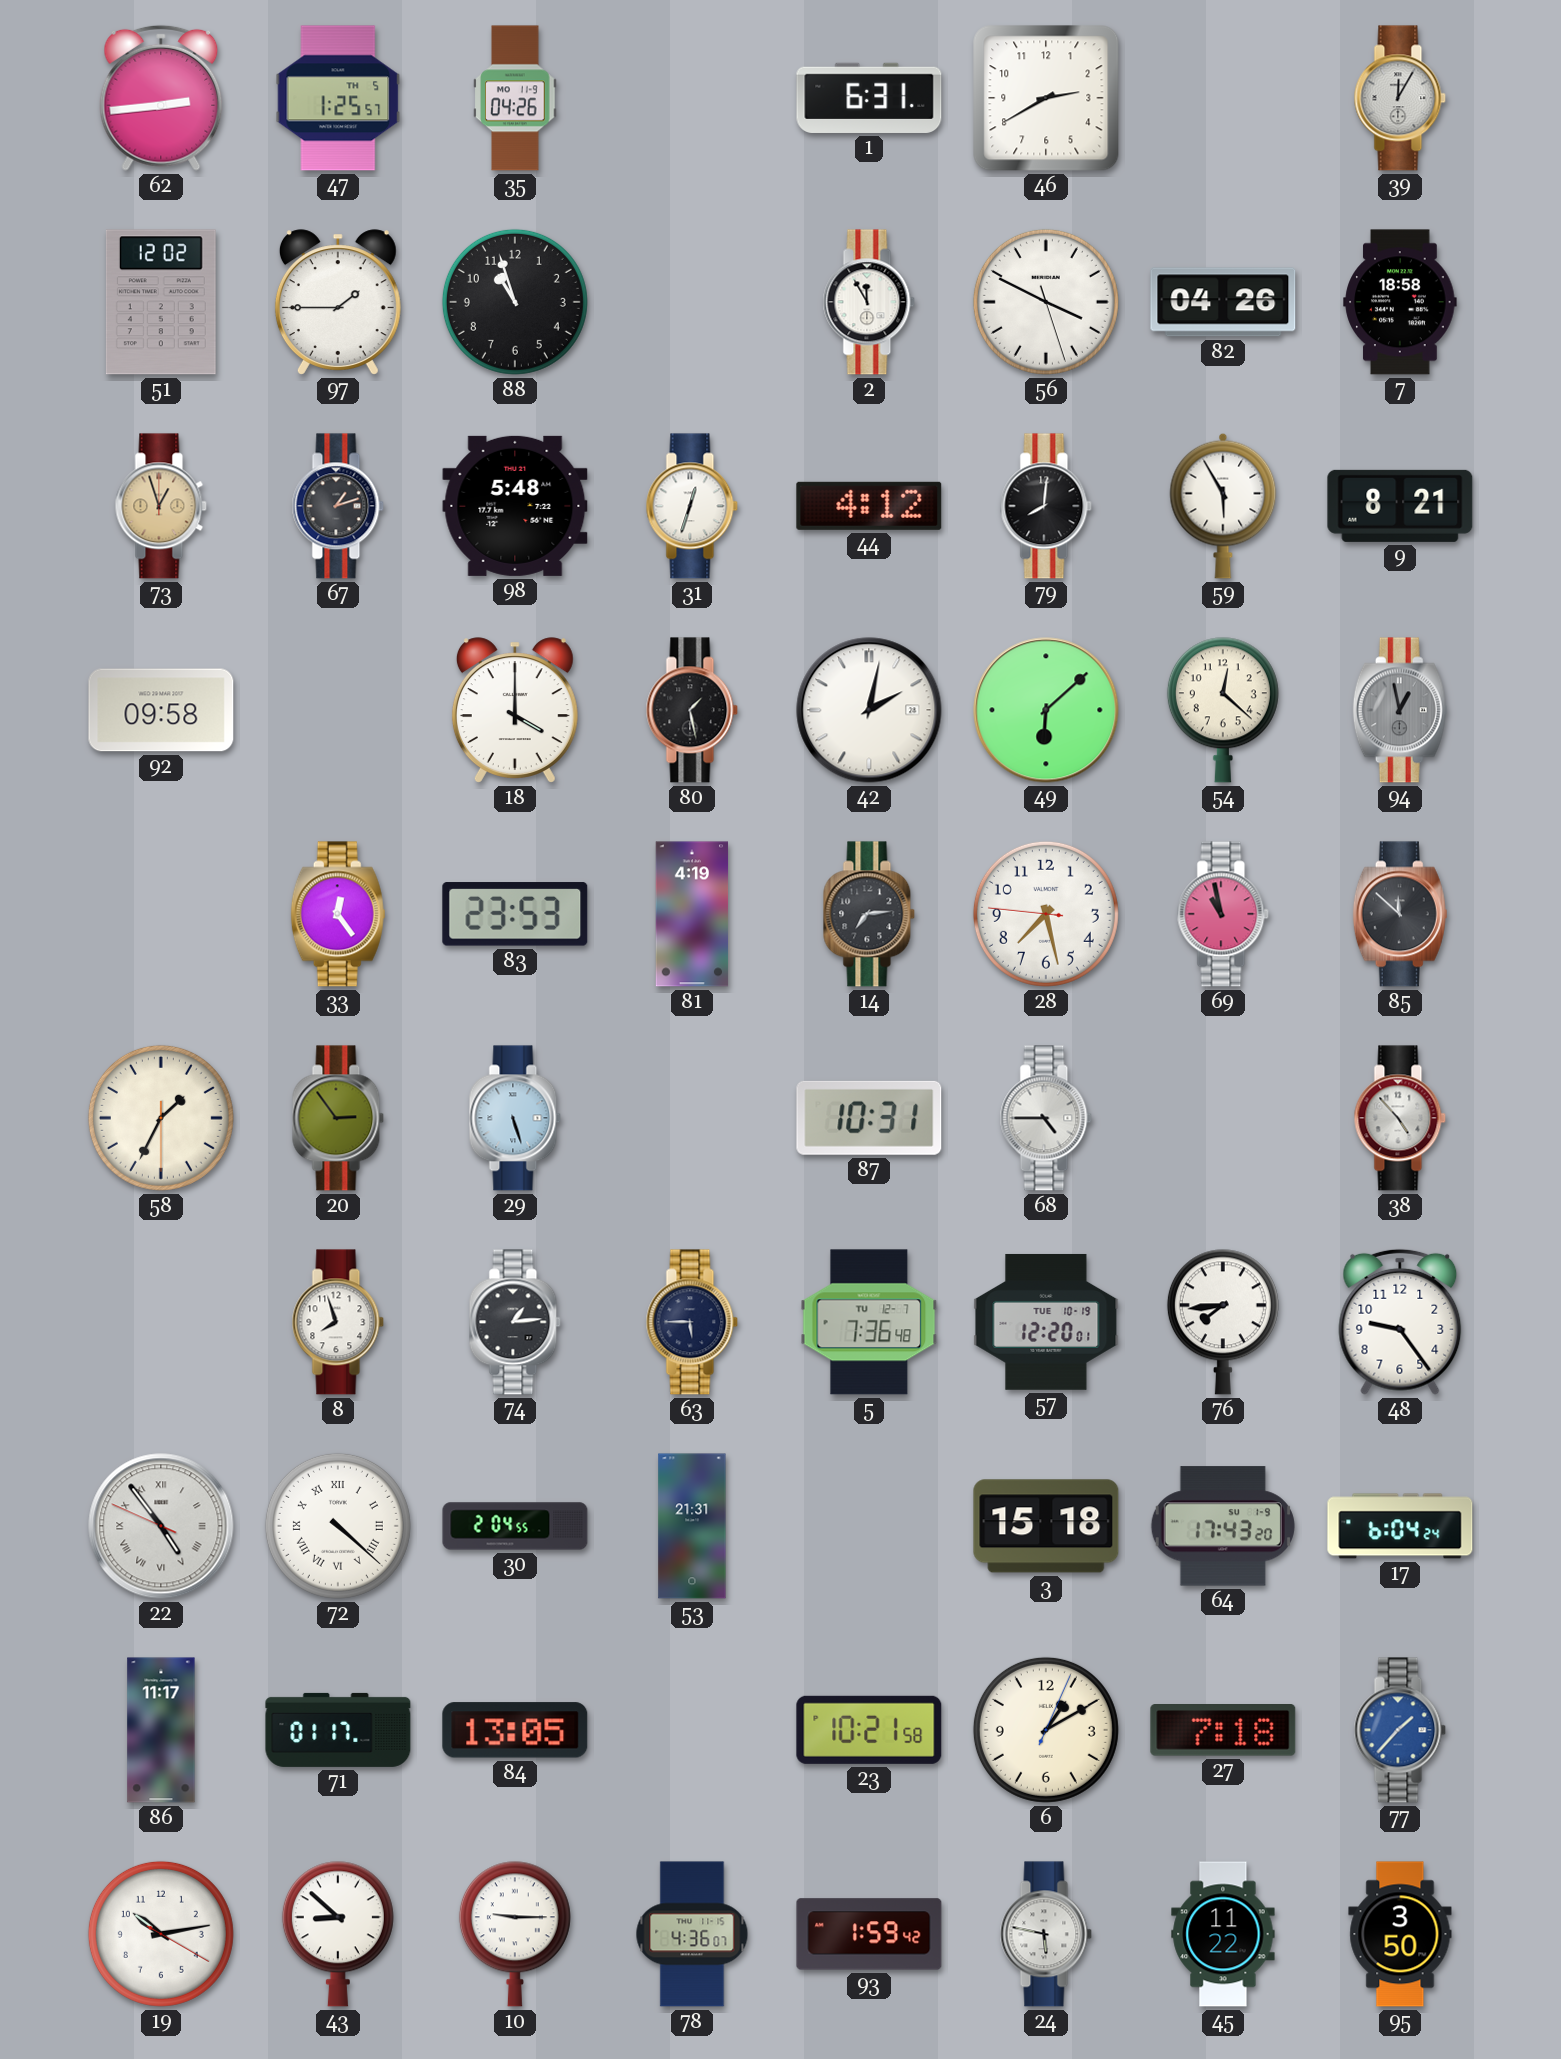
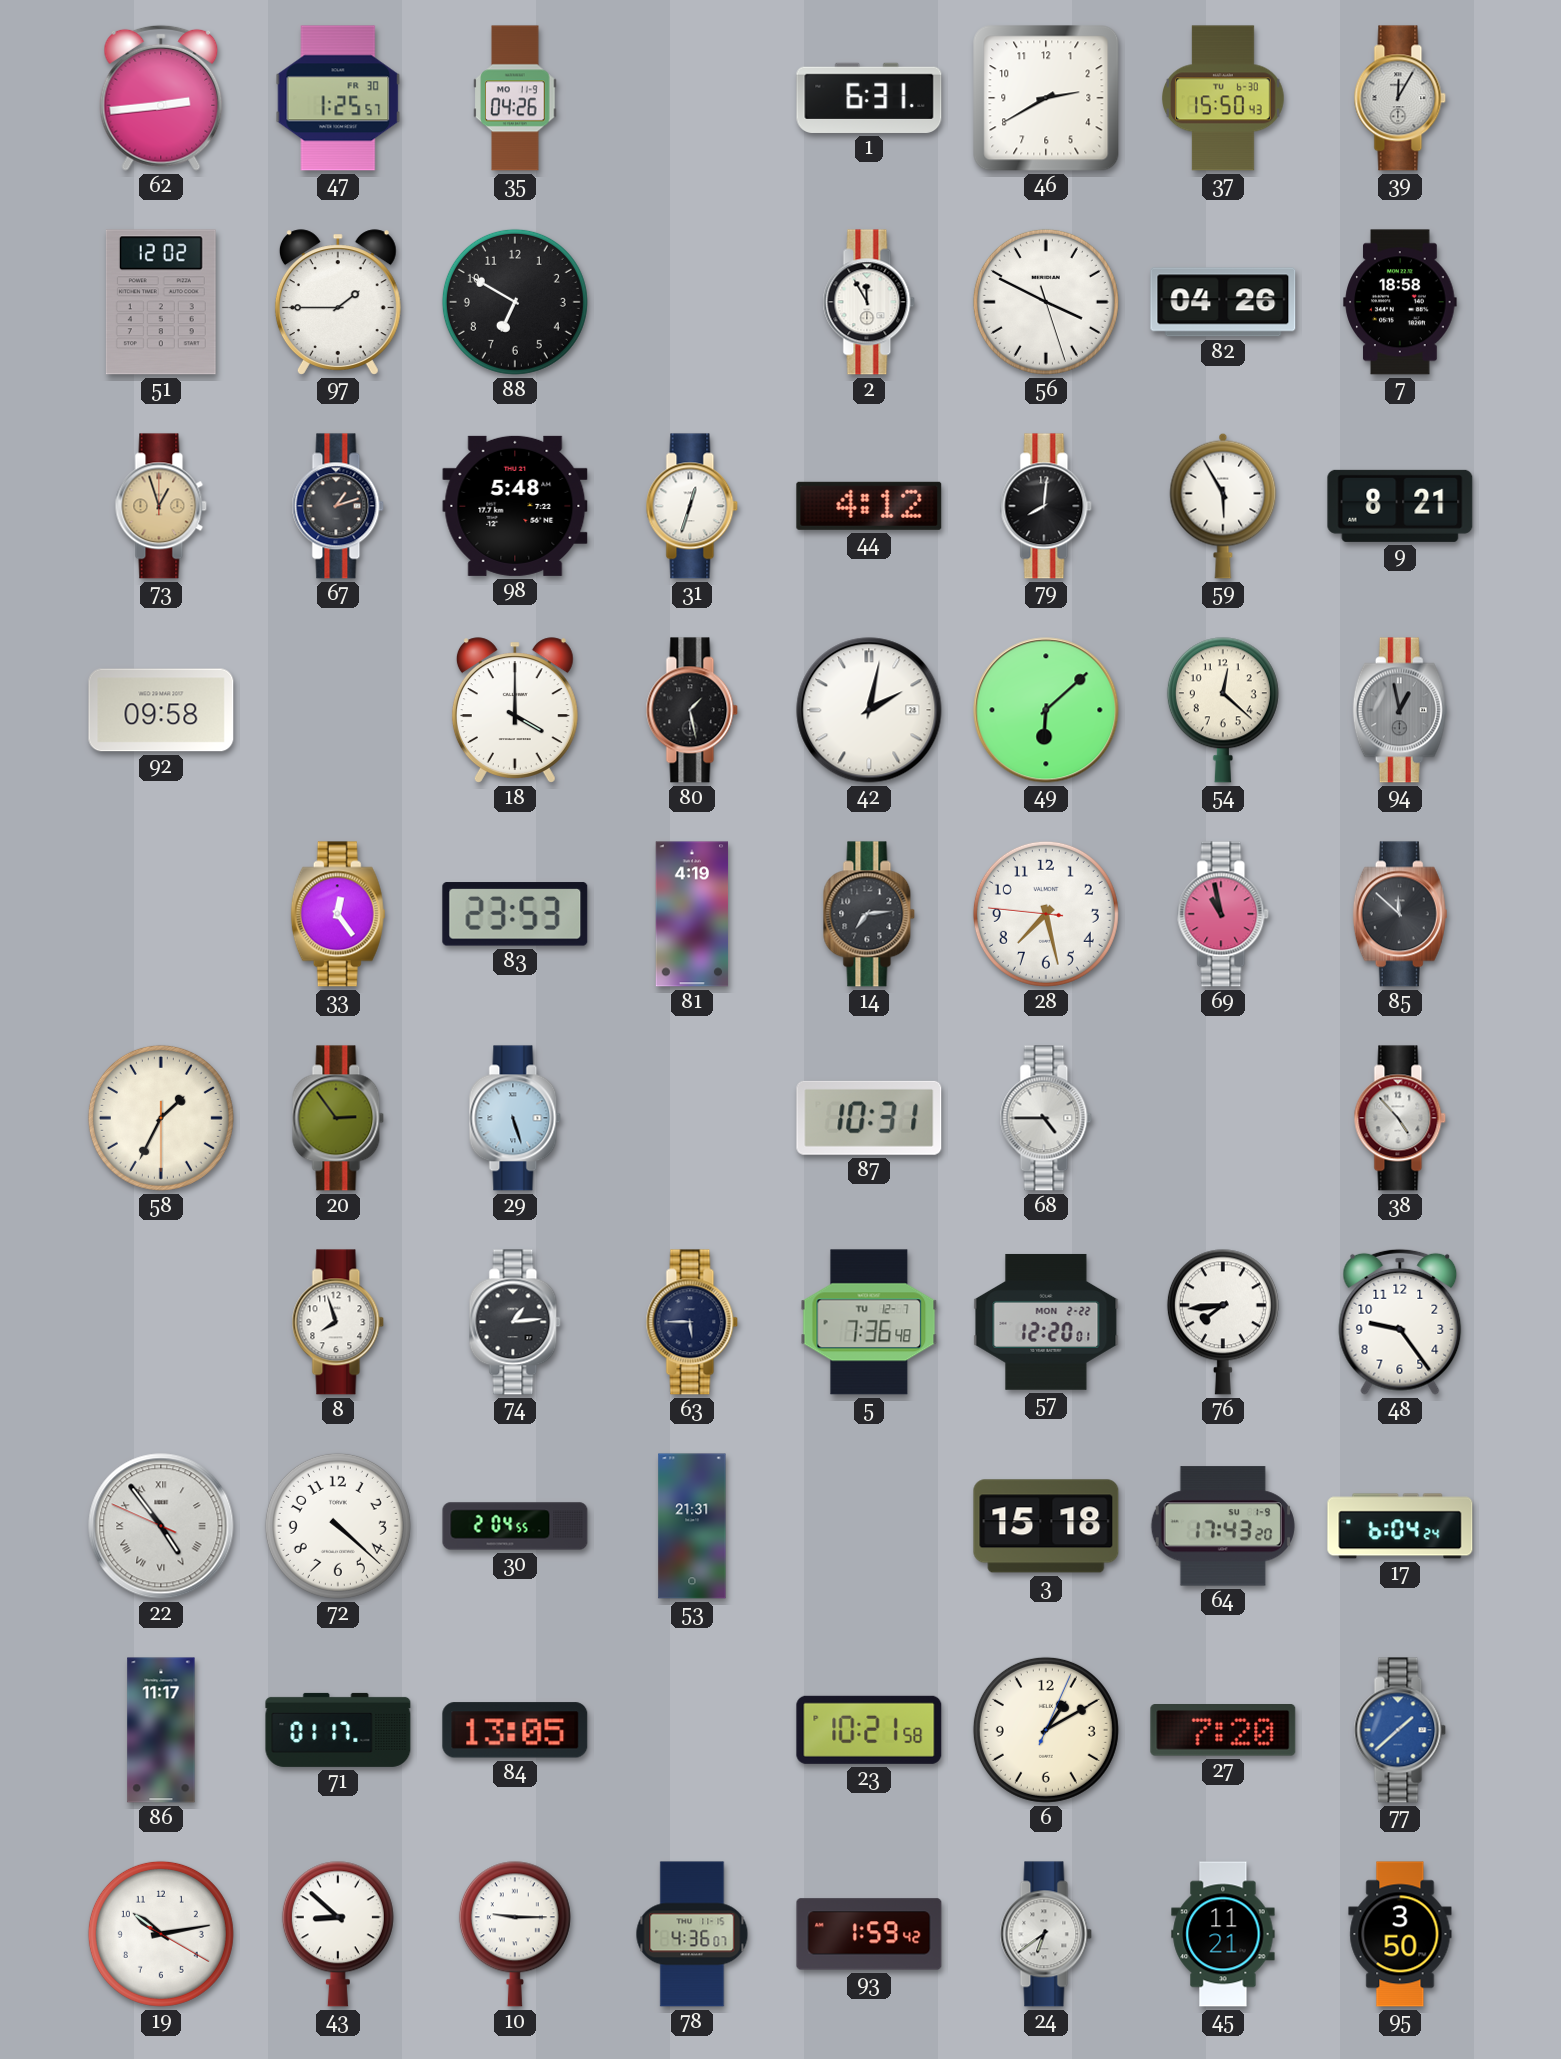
47 date: TH 5 -> FR 30 (338, 98)
37: none -> 15:50 (1224, 98)
88: 10:57 -> 6:50 (515, 302)
57 date: TUE 10-19 -> MON 2-22 (1046, 1322)
72 numerals: Roman -> Arabic (338, 1526)
27: 7:18 -> 7:20 (1223, 1730)
77: 1:37 -> 1:38 (1400, 1730)
24: 5:47 -> 6:39 (1046, 1934)
45: 11:22 -> 11:21 (1223, 1934)
